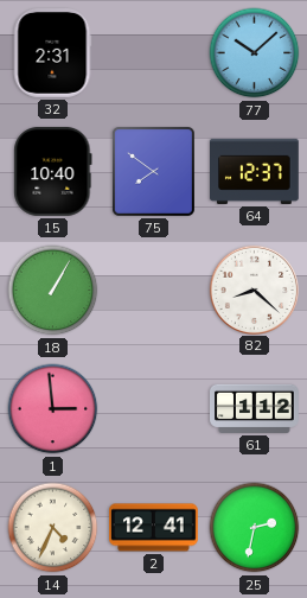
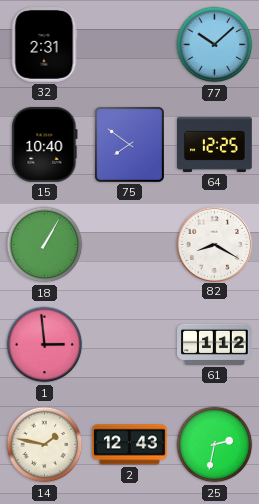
64: 12:37 -> 12:25 (215, 144)
82: 8:22 -> 8:20 (214, 244)
14: 4:34 -> 1:47 (45, 445)
2: 12:41 -> 12:43 (130, 445)
